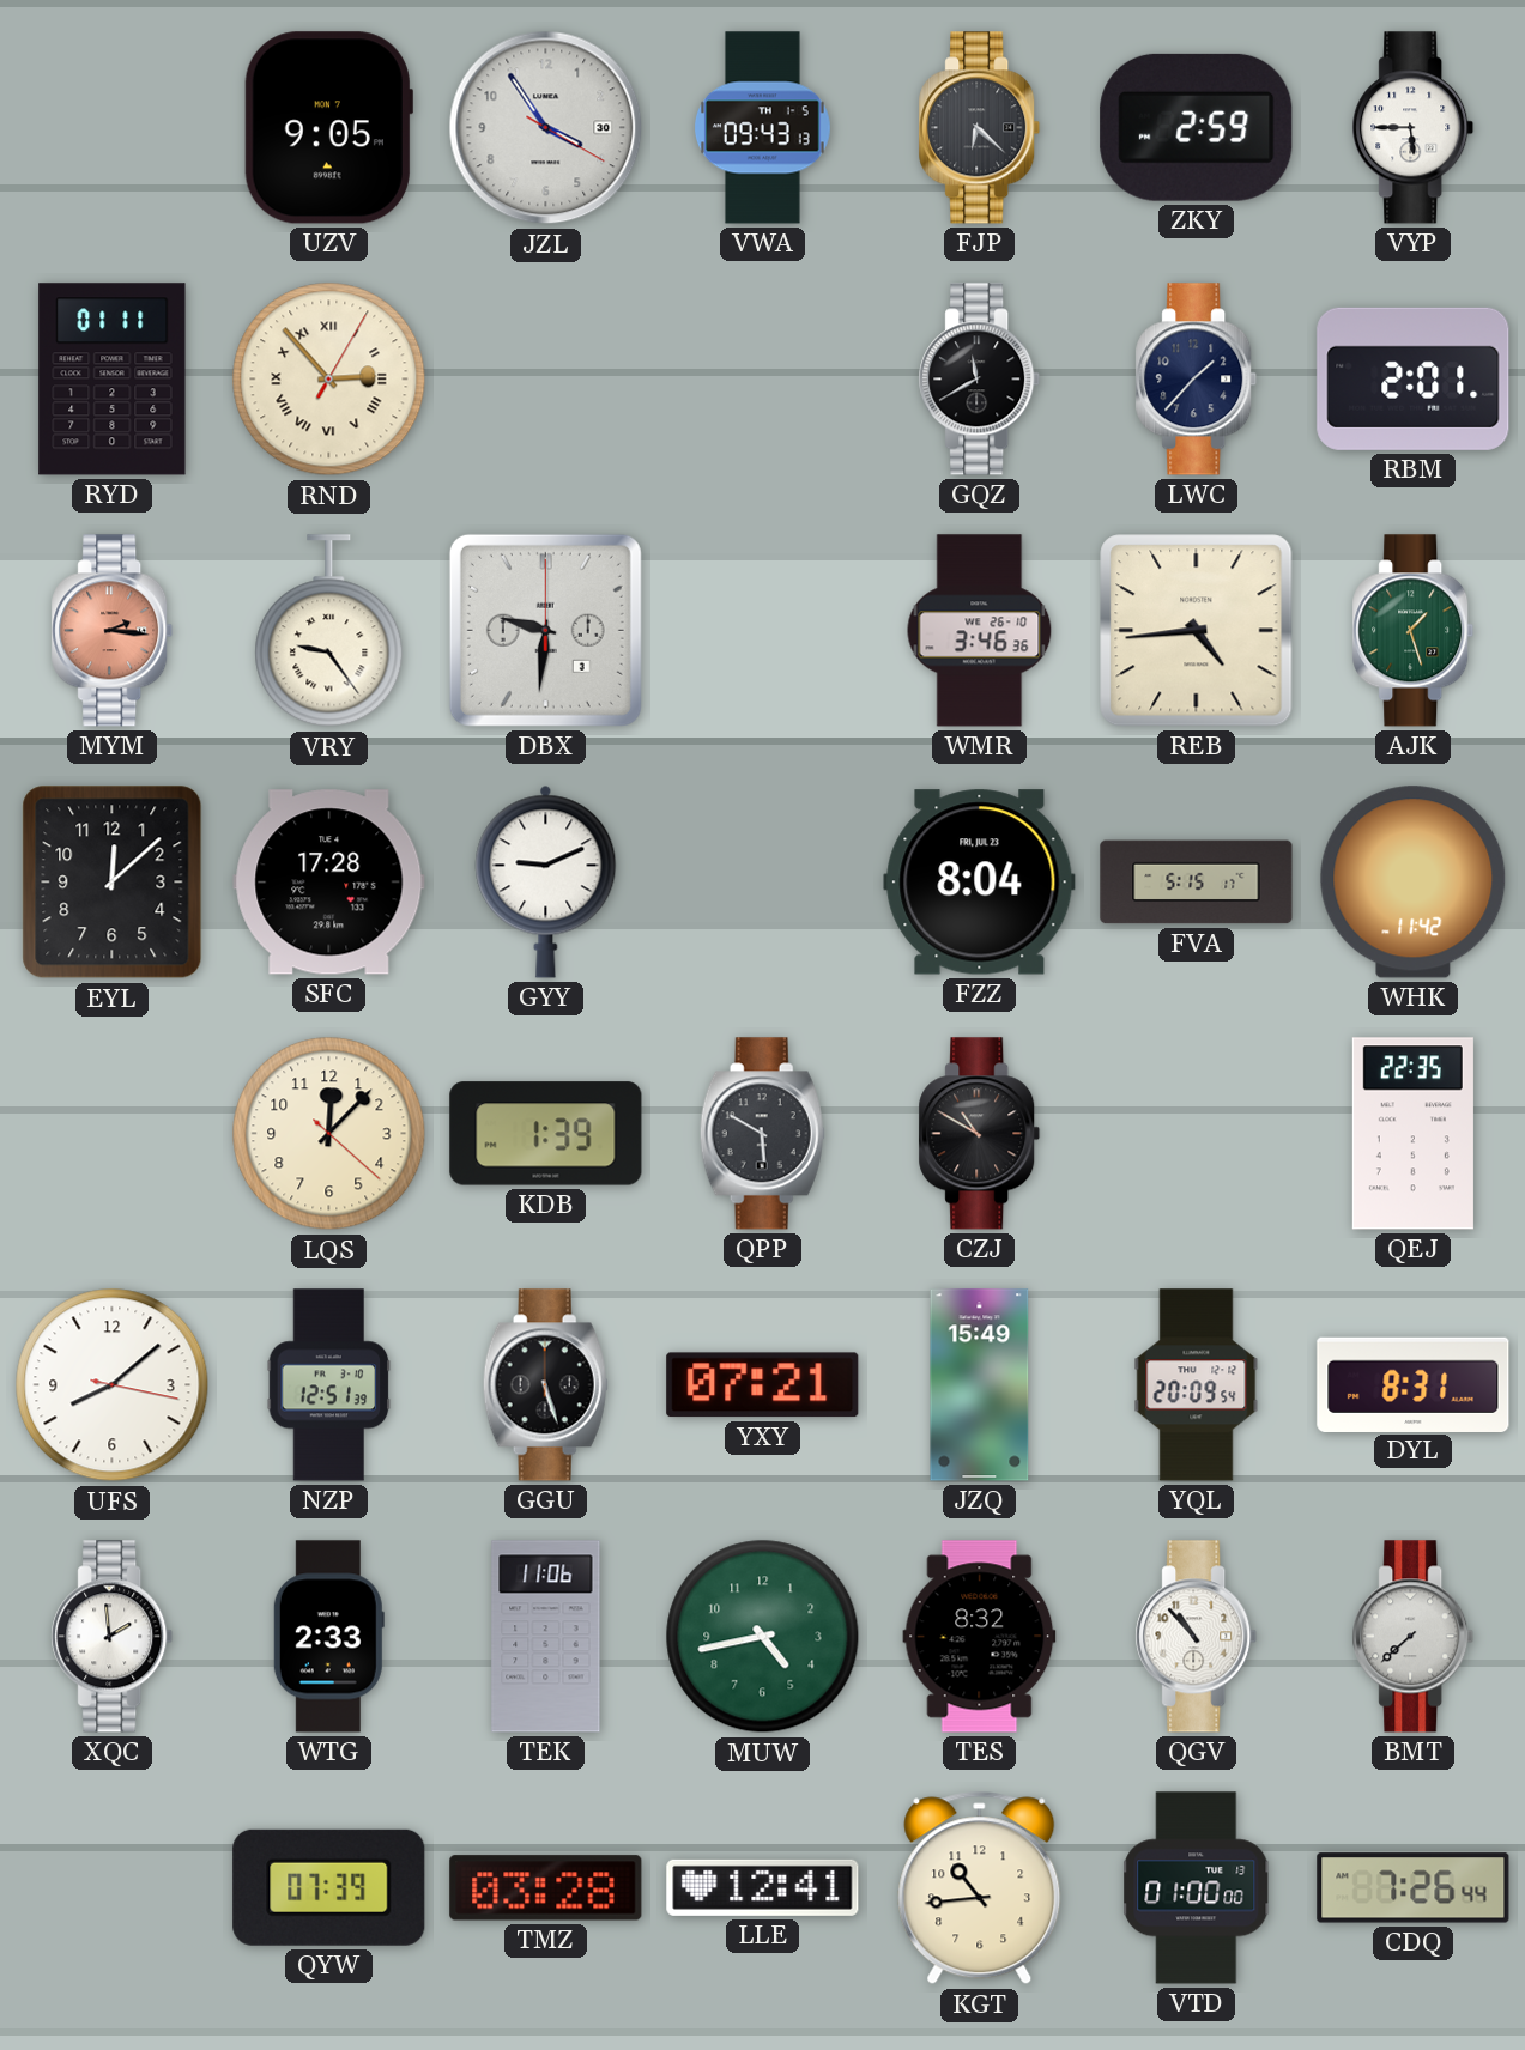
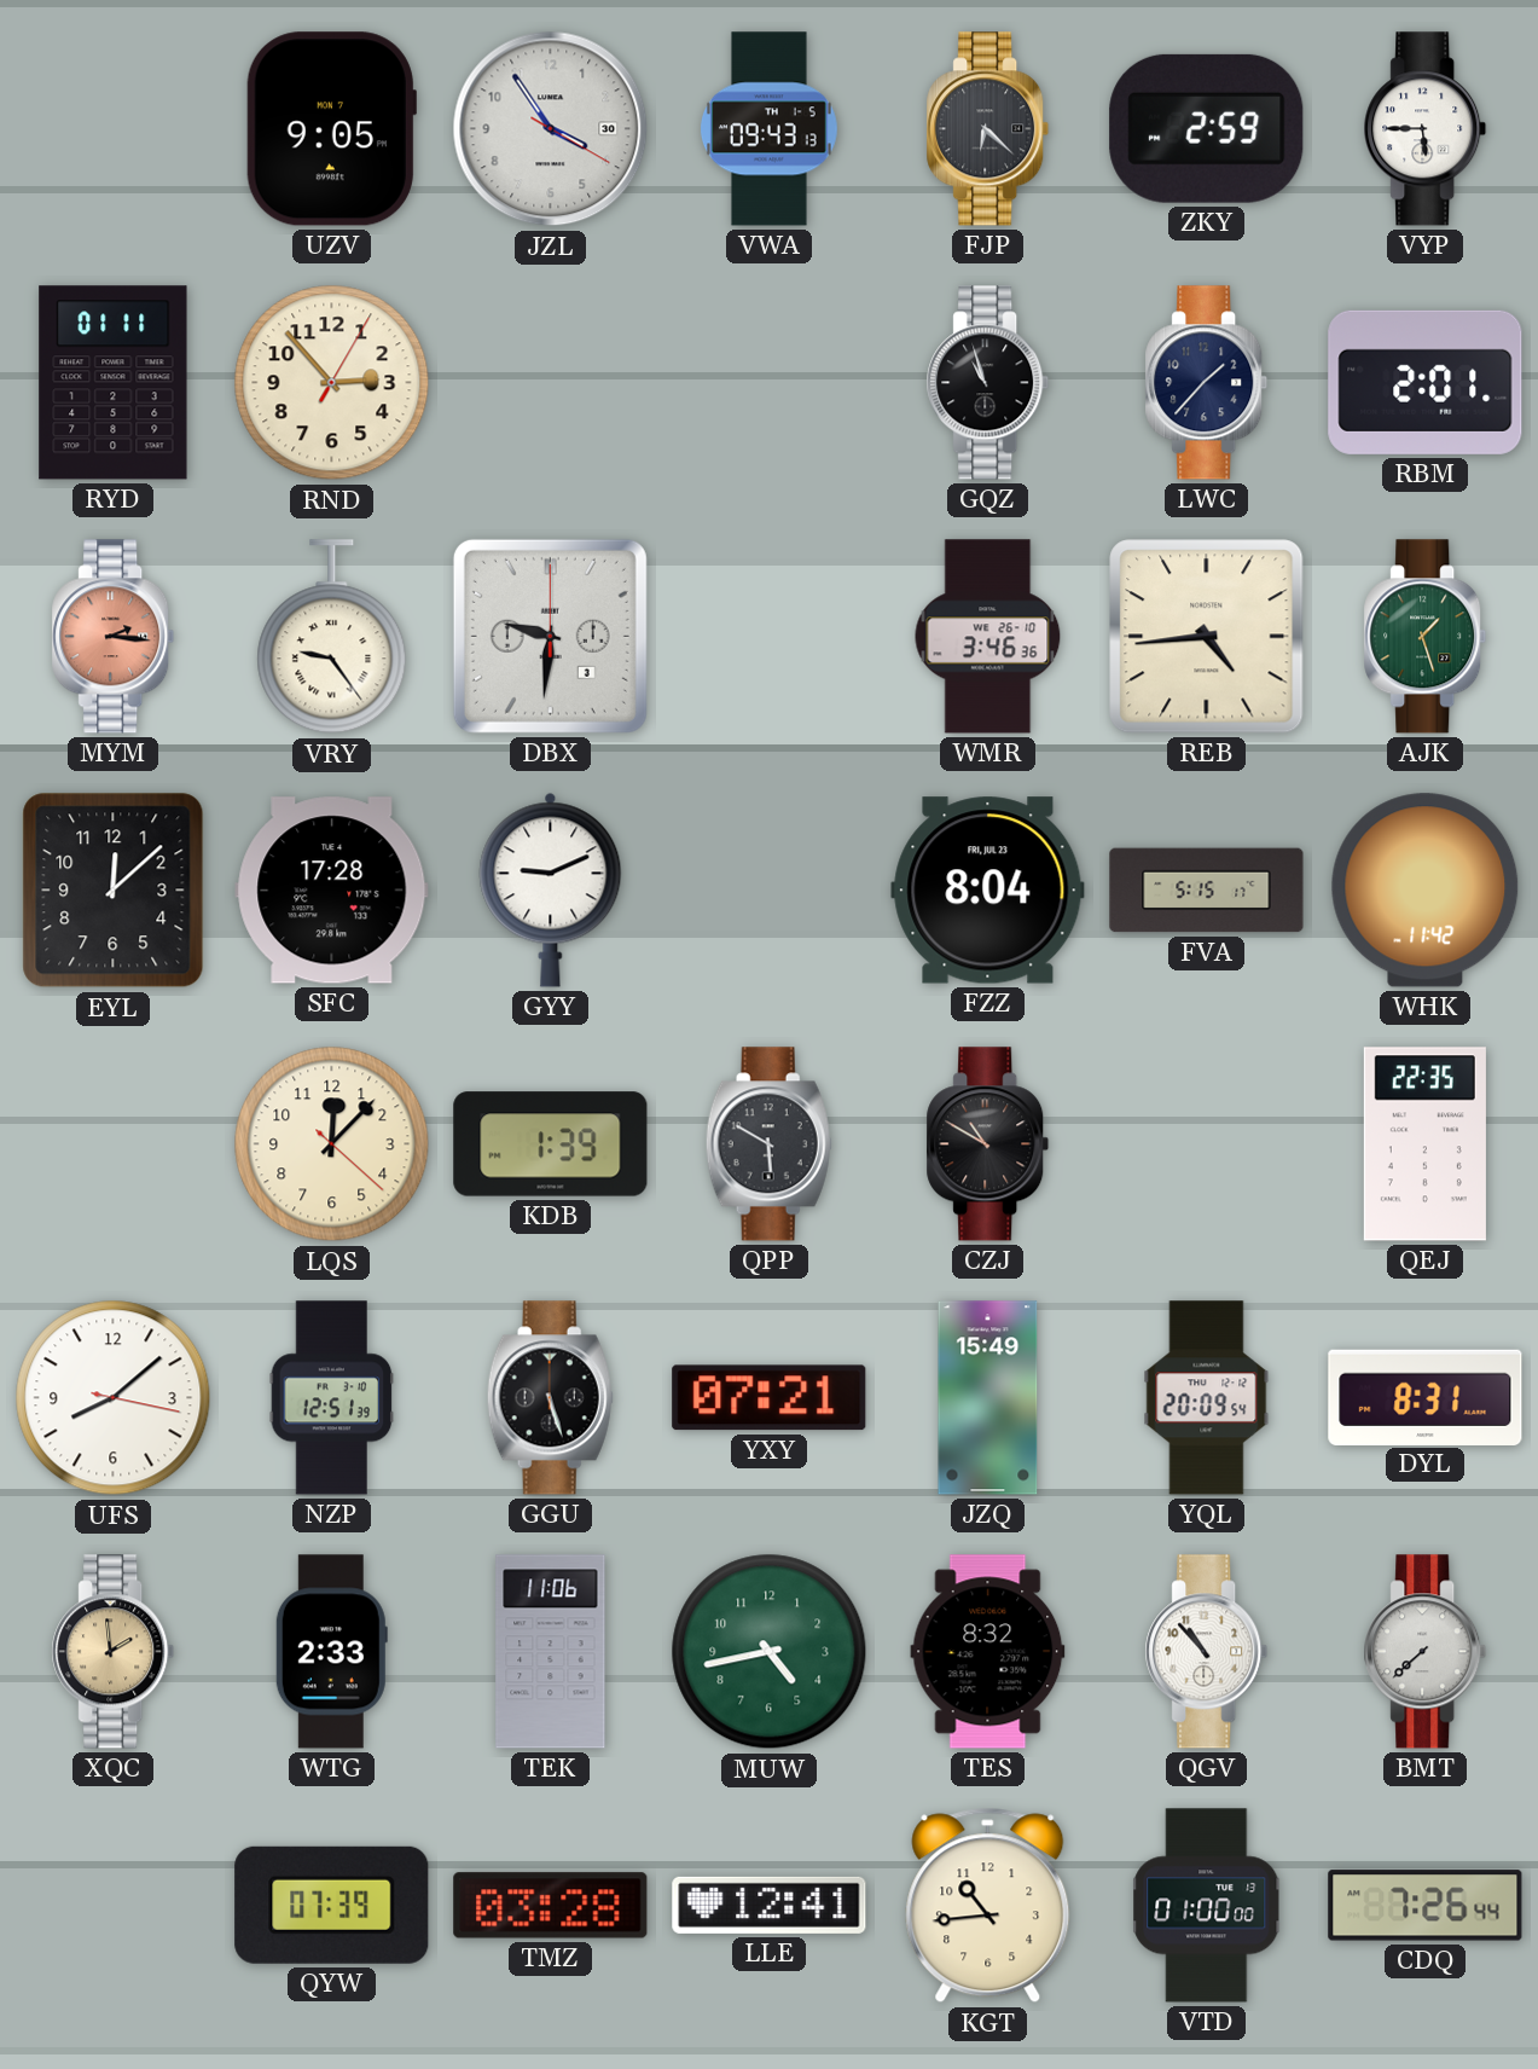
RND numerals: Roman -> Arabic (332, 383)
GQZ: 11:40 -> 10:57 (988, 383)
XQC dial: white -> champagne (114, 1652)
